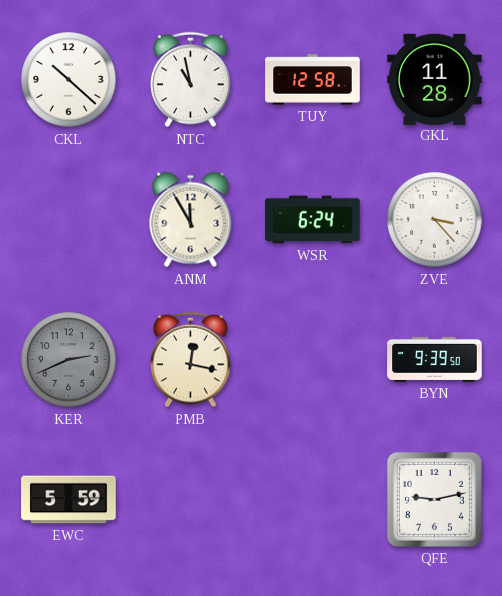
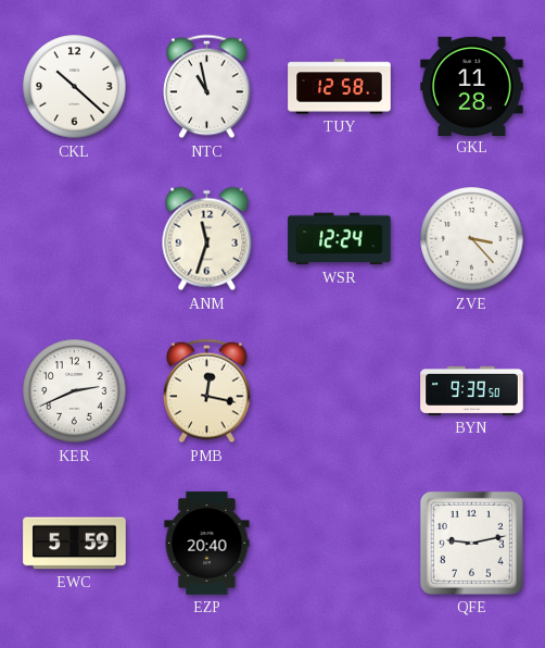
ANM: 11:55 -> 11:33 (207, 239)
WSR: 6:24 -> 12:24 (340, 239)
KER dial: grey -> white (75, 391)
EZP: none -> 20:40 (207, 544)
